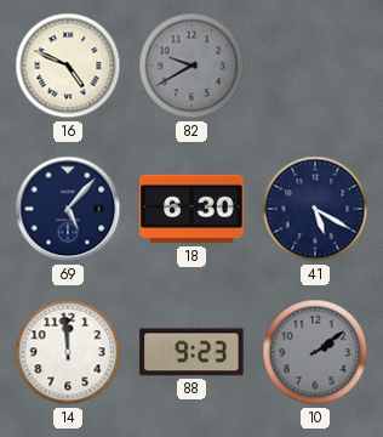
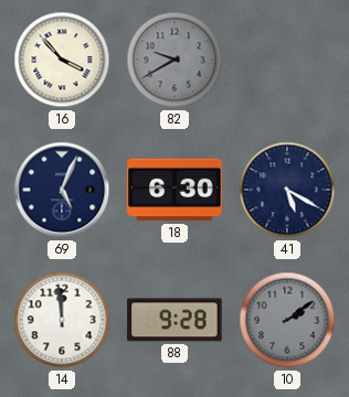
16: 4:49 -> 3:53 (62, 60)
69: 5:07 -> 5:04 (62, 190)
88: 9:23 -> 9:28 (174, 320)
